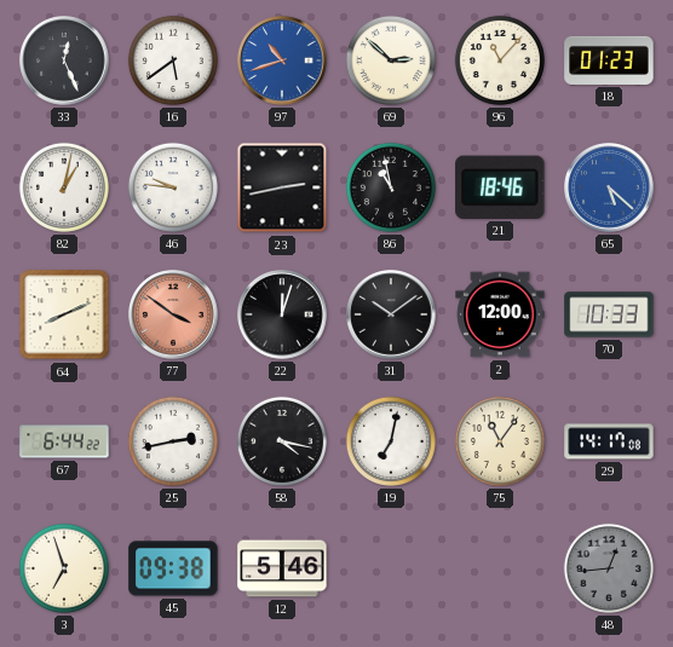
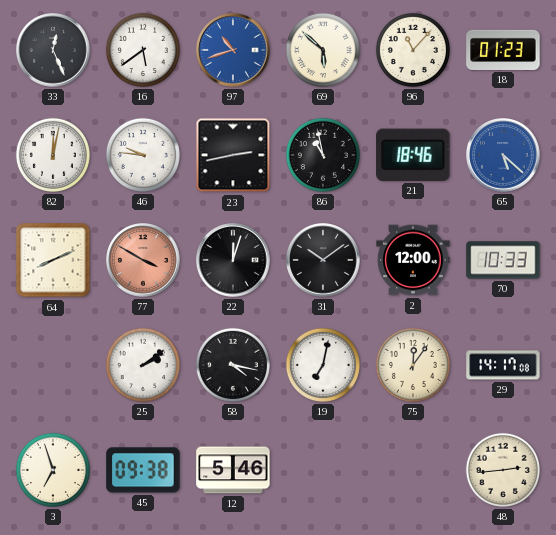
69: 2:52 -> 5:52 (323, 50)
82: 1:02 -> 12:02 (53, 155)
77: 3:51 -> 3:50 (143, 260)
67: 6:44 -> none (64, 441)
25: 2:43 -> 2:09 (143, 365)
75: 11:06 -> 12:06 (413, 365)
48: 12:44 -> 2:44 (503, 470)
48 dial: grey -> cream (503, 470)
